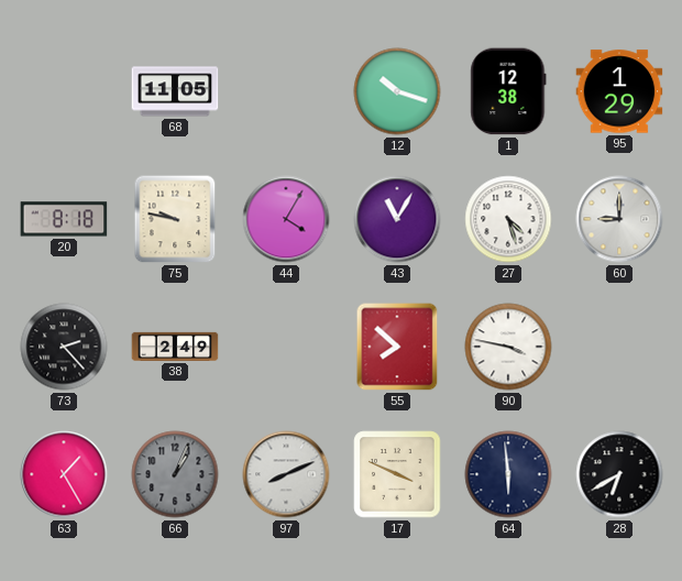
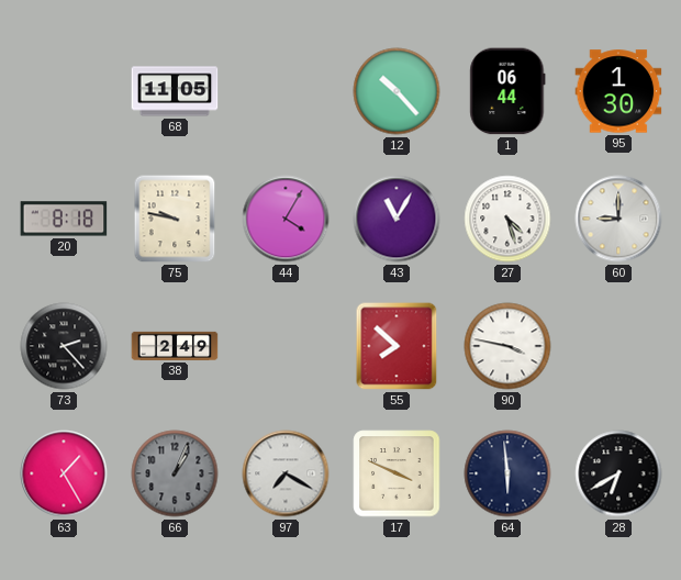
12: 10:18 -> 10:23 (397, 91)
1: 12:38 -> 06:44 (507, 91)
95: 1:29 -> 1:30 (618, 91)
97: 8:11 -> 7:20 (286, 473)
